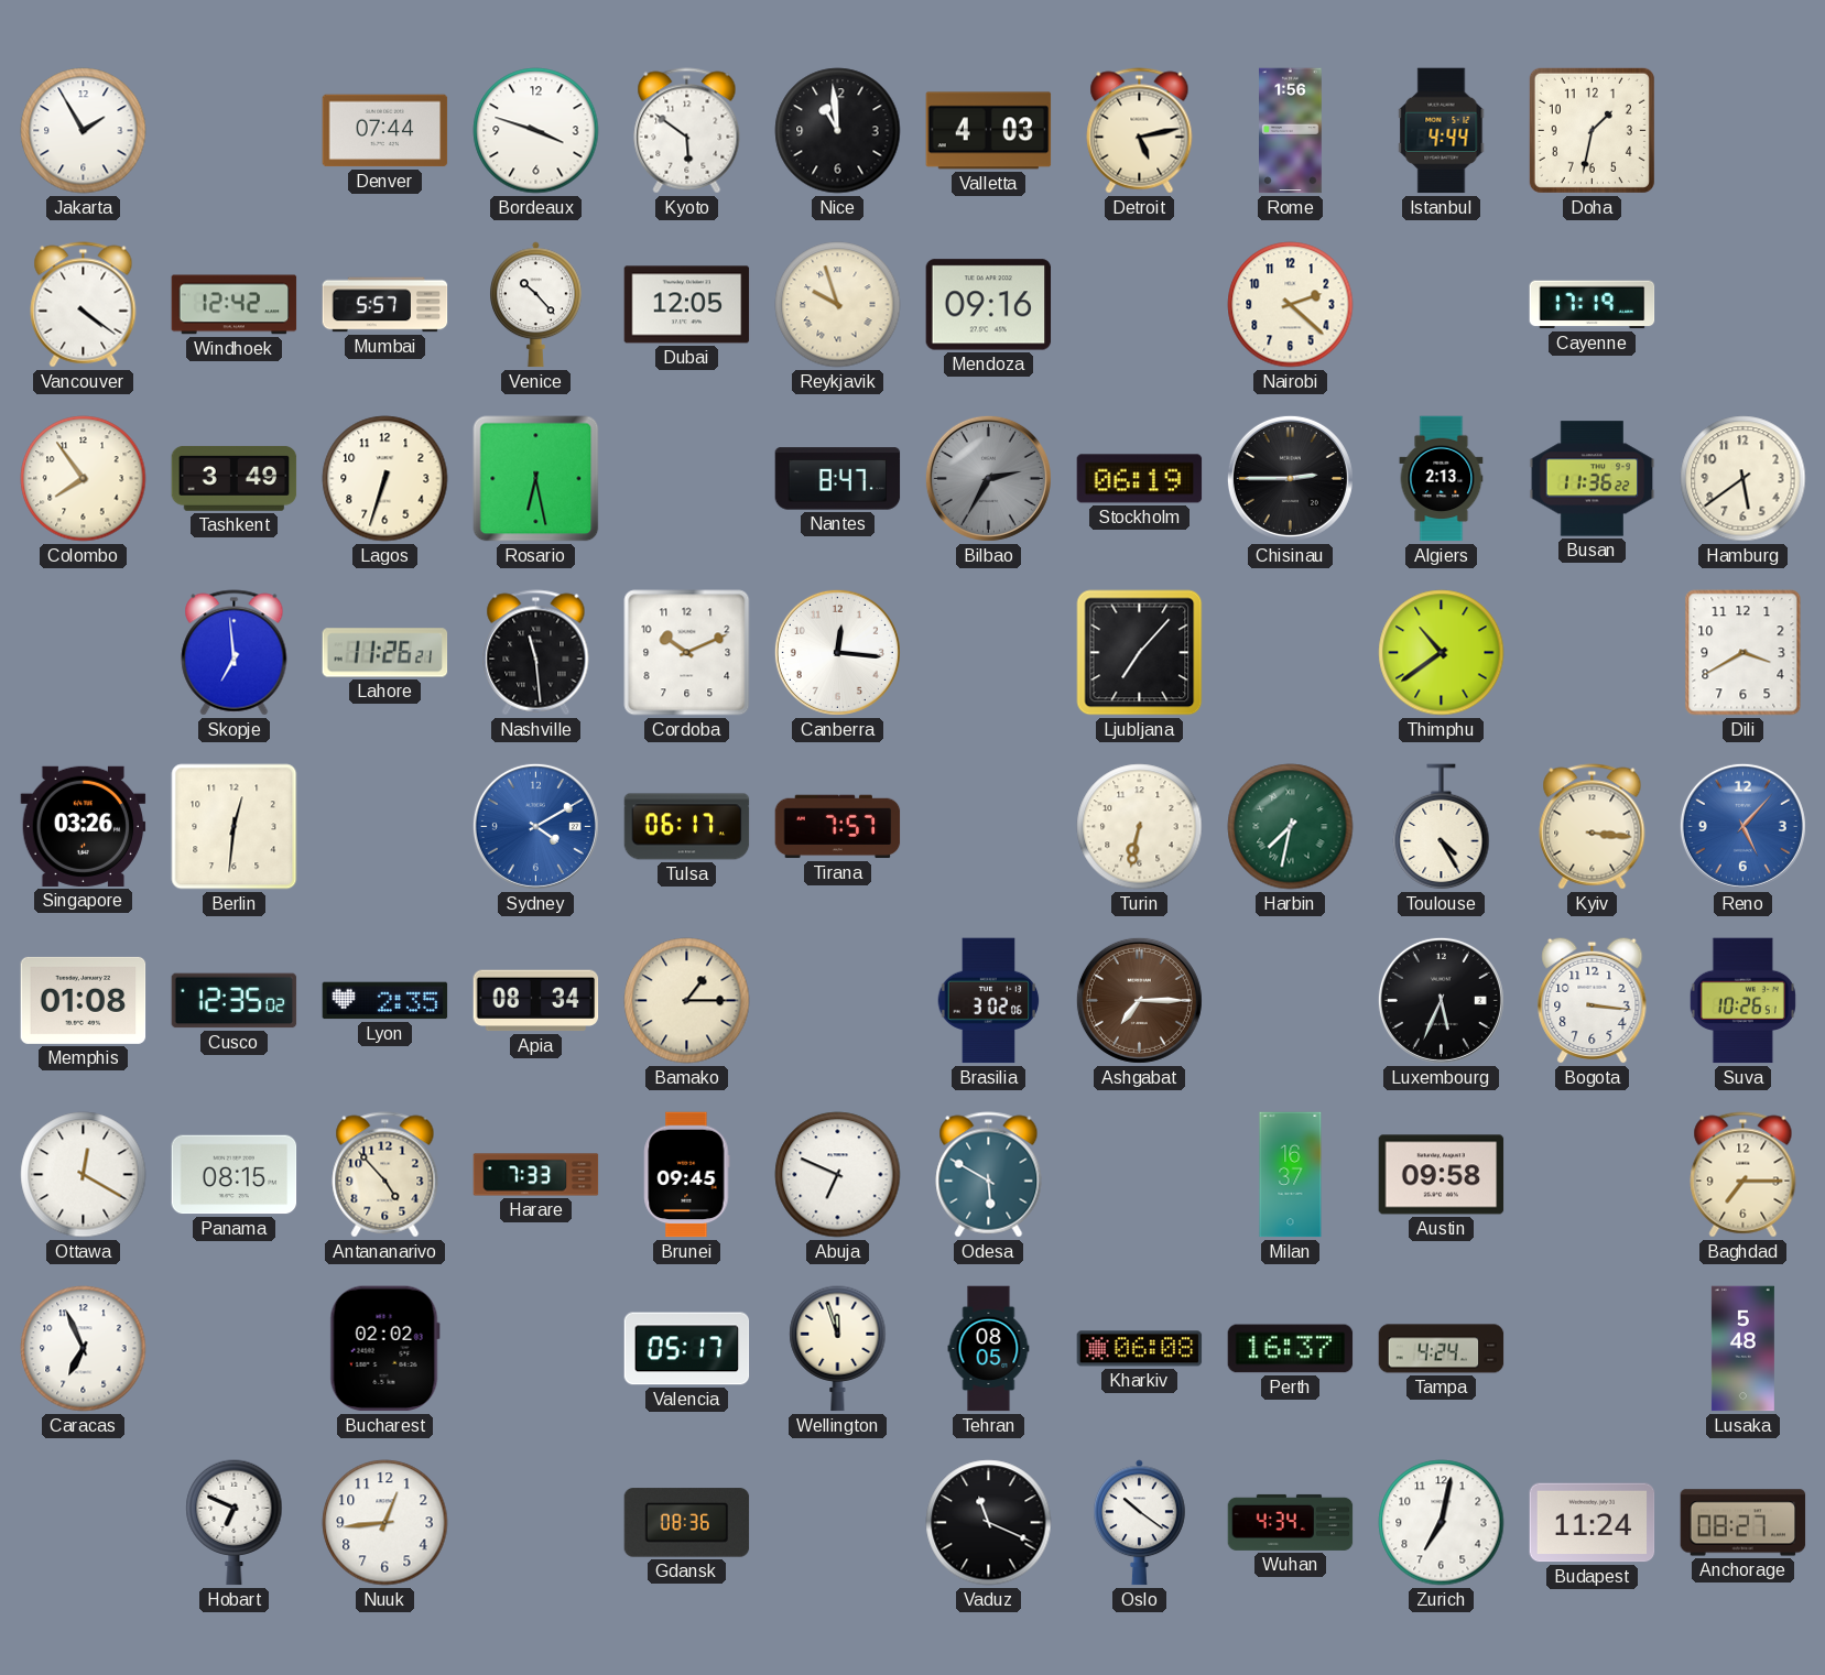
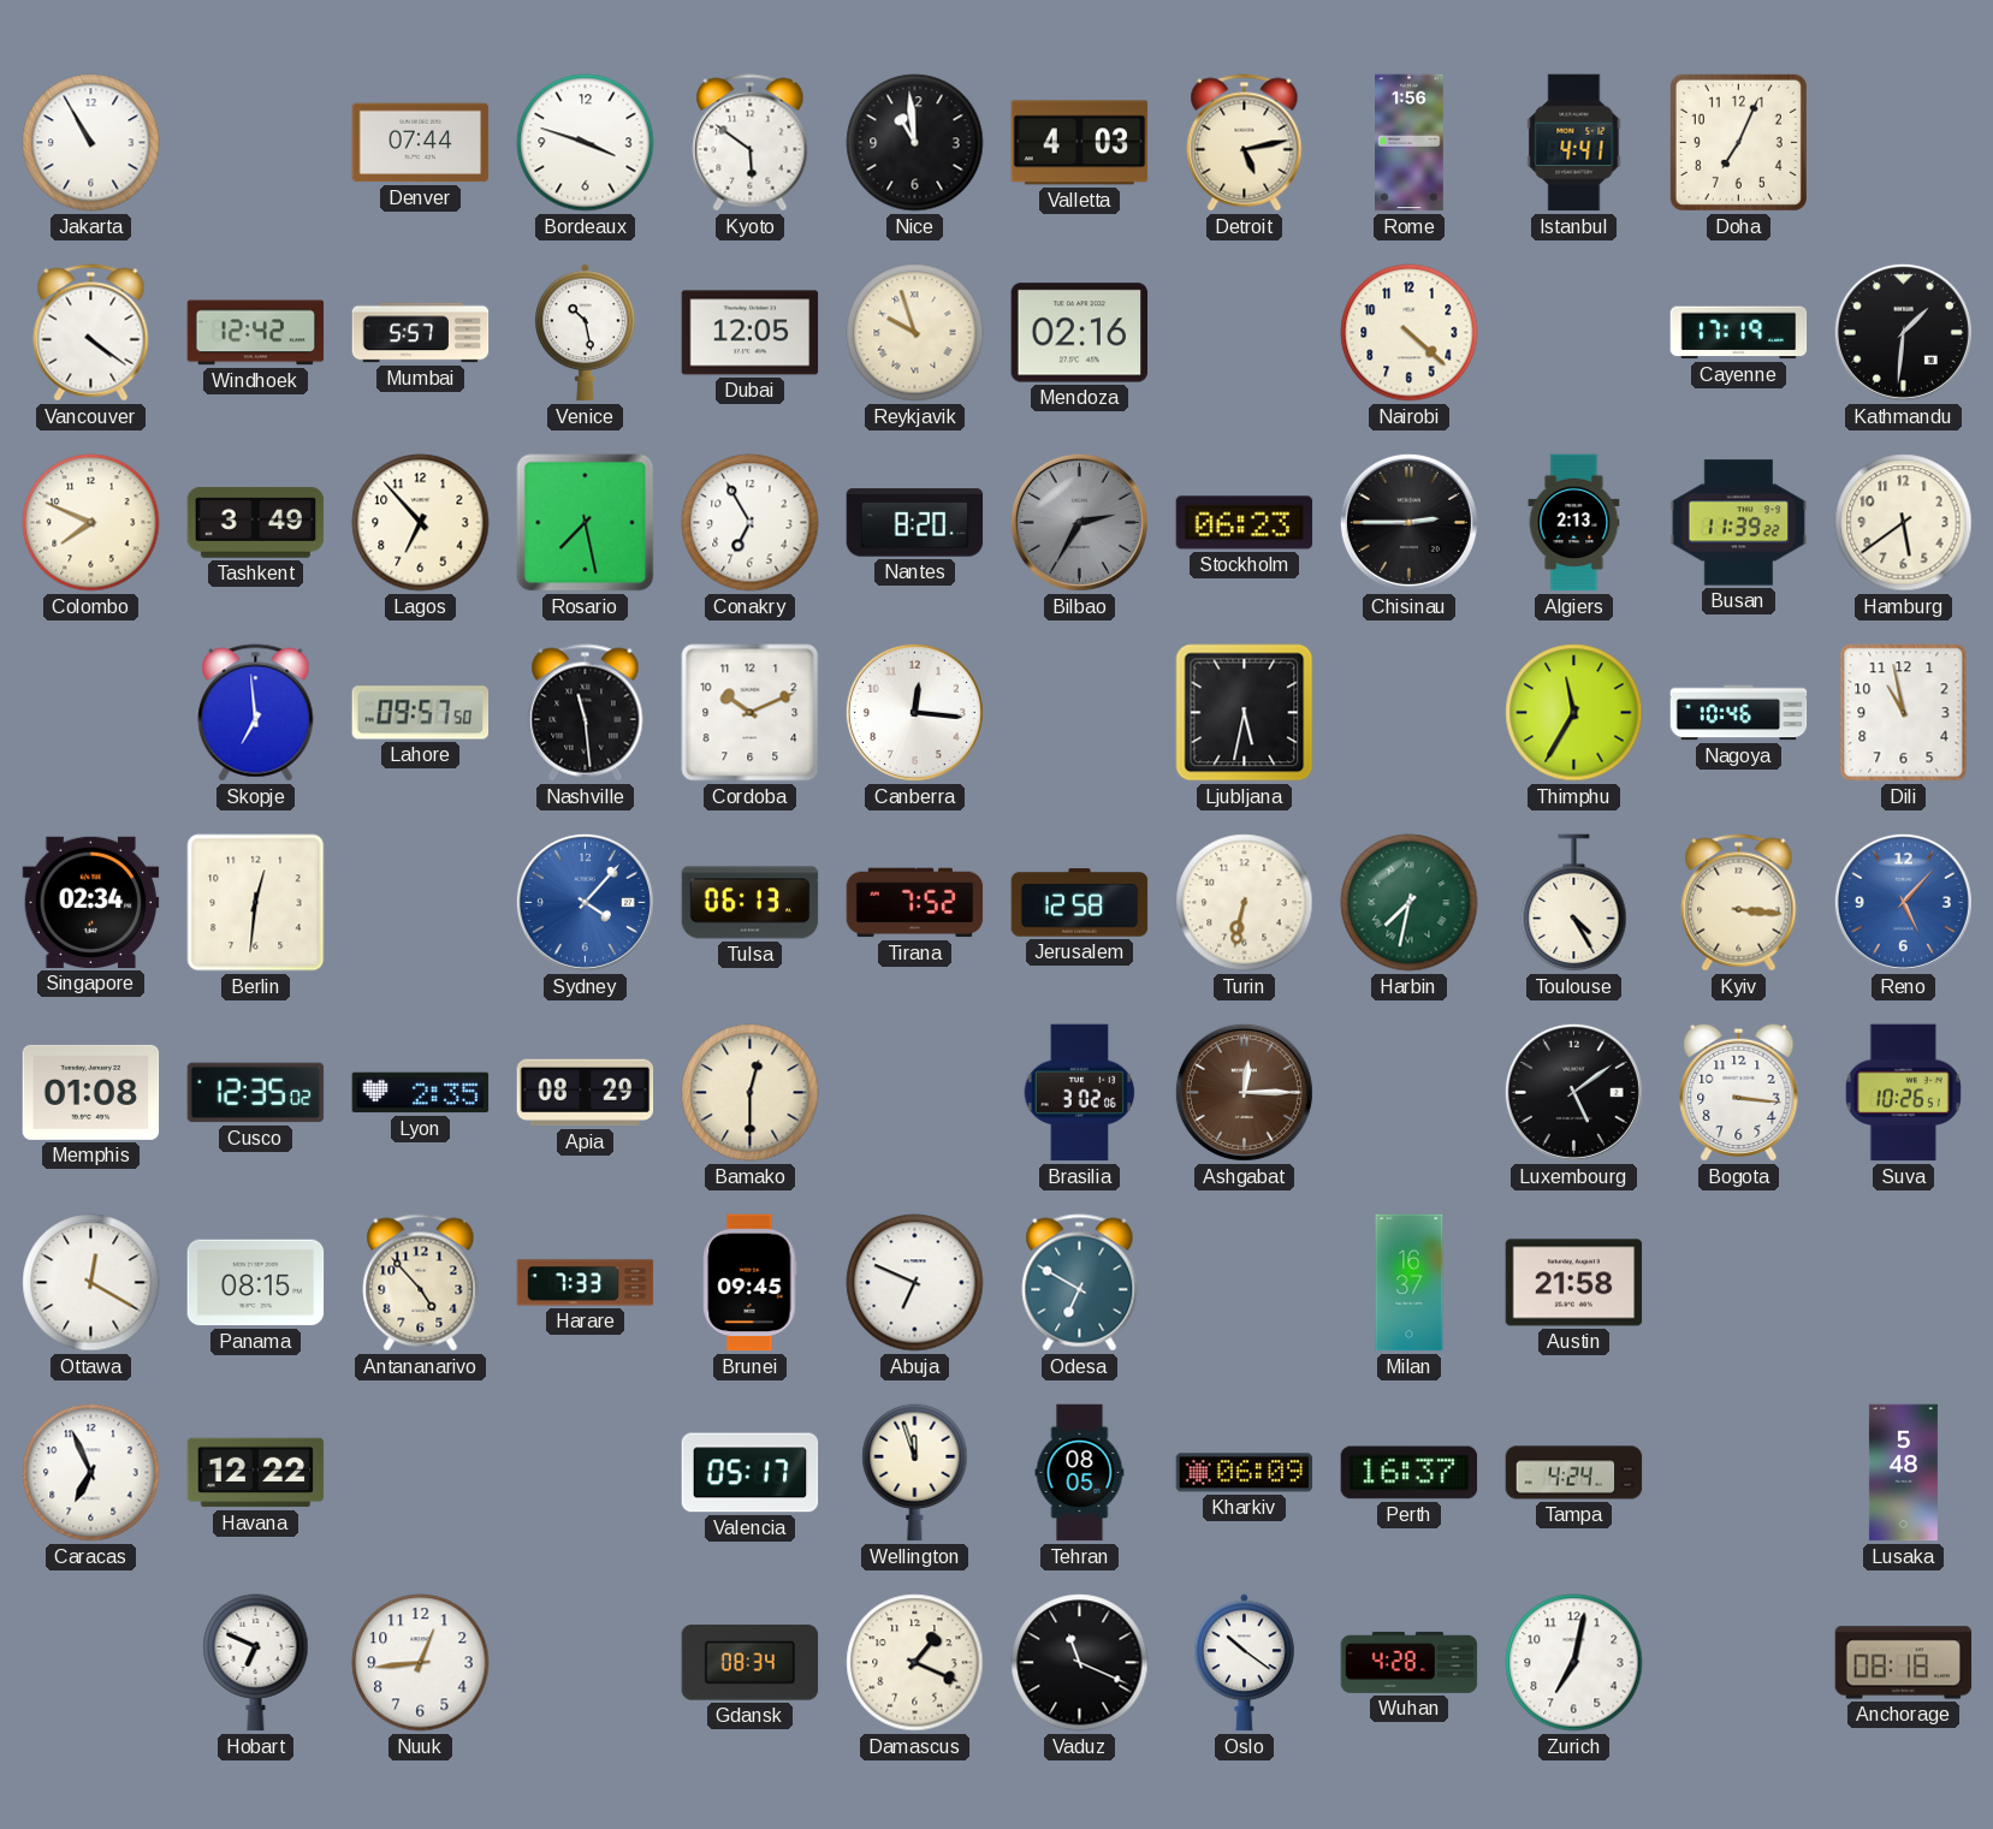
Jakarta: 1:55 -> 10:55 (91, 143)
Istanbul: 4:44 -> 4:41 (1574, 143)
Doha: 1:32 -> 7:04 (1738, 142)
Venice: 10:23 -> 10:28 (586, 333)
Mendoza: 09:16 -> 02:16 (1080, 333)
Nairobi: 2:22 -> 4:22 (1410, 333)
Kathmandu: none -> 1:31 (1903, 332)
Colombo: 7:54 -> 7:49 (91, 523)
Lagos: 6:33 -> 6:53 (421, 523)
Rosario: 6:28 -> 7:28 (586, 523)
Conakry: none -> 6:55 (751, 523)
Nantes: 8:47 -> 8:20 (915, 523)
Stockholm: 06:19 -> 06:23 (1245, 523)
Busan: 11:36 -> 11:39 (1739, 523)
Lahore: 11:26 -> 09:57 (421, 713)
Ljubljana: 7:07 -> 5:32 (1245, 713)
Thimphu: 10:39 -> 11:35 (1574, 713)
Nagoya: none -> 10:46 (1739, 713)
Dili: 3:40 -> 10:58 (1904, 713)
Singapore: 03:26 -> 02:34 (91, 902)
Sydney: 4:10 -> 4:07 (585, 902)
Tulsa: 06:17 -> 06:13 (751, 903)
Tirana: 7:57 -> 7:52 (915, 903)
Jerusalem: none -> 12:58 (1080, 903)
Apia: 08:34 -> 08:29 (586, 1093)
Bamako: 1:15 -> 12:30 (751, 1093)
Ashgabat: 7:15 -> 12:15 (1244, 1092)
Luxembourg: 5:34 -> 5:09 (1573, 1092)
Odesa: 5:50 -> 6:50 (1080, 1283)
Austin: 09:58 -> 21:58 (1574, 1283)
Baghdad: 7:15 -> none (1743, 1175)
Havana: none -> 12:22 (256, 1473)
Bucharest: 02:02 -> none (384, 1349)
Kharkiv: 06:08 -> 06:09 (1245, 1473)
Gdansk: 08:36 -> 08:34 (751, 1663)
Damascus: none -> 1:19 (915, 1663)
Wuhan: 4:34 -> 4:28 (1410, 1662)
Budapest: 11:24 -> none (1593, 1523)
Anchorage: 08:27 -> 08:18 (1904, 1663)
